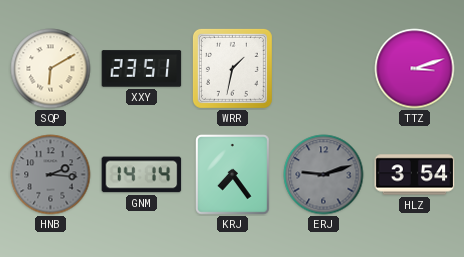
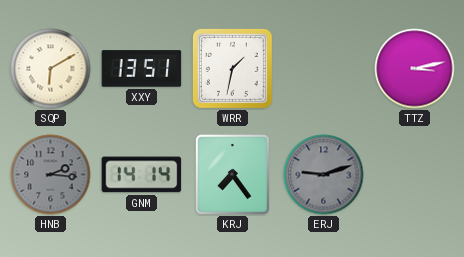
XXY: 23:51 -> 13:51 (142, 69)
TTZ: 3:12 -> 3:13 (415, 69)
HLZ: 3:54 -> none (415, 175)
